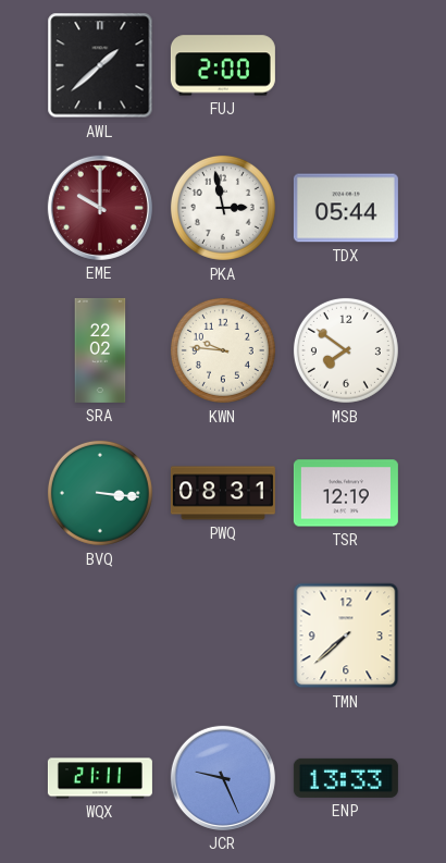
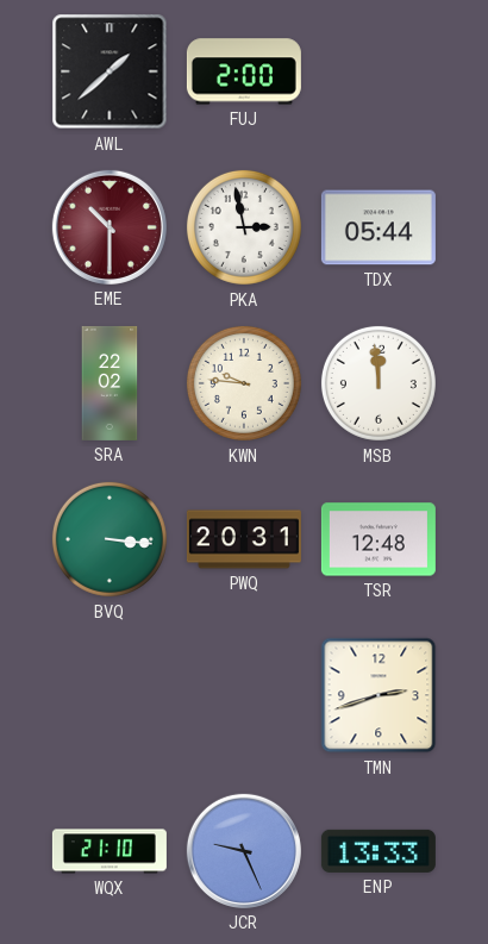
EME: 10:00 -> 10:30 (110, 227)
MSB: 7:51 -> 11:59 (378, 383)
PWQ: 08:31 -> 20:31 (244, 539)
TSR: 12:19 -> 12:48 (378, 539)
TMN: 7:38 -> 2:42 (378, 695)
WQX: 21:11 -> 21:10 (110, 851)
